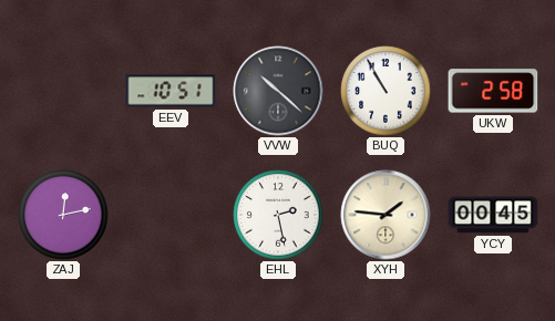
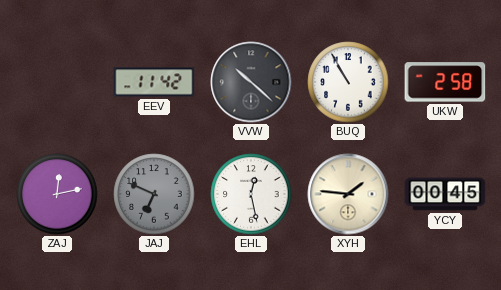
EEV: 10:51 -> 11:42 (154, 82)
JAJ: none -> 6:49 (154, 194)
EHL: 2:28 -> 12:28 (251, 194)
